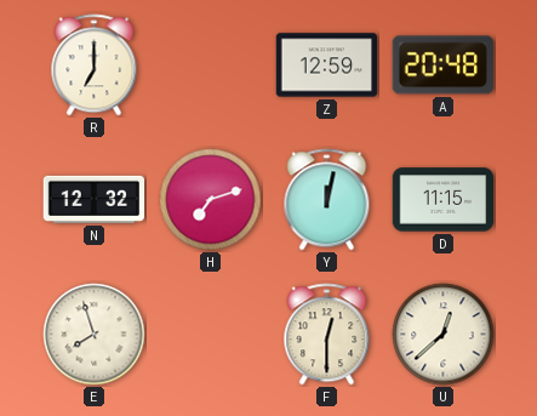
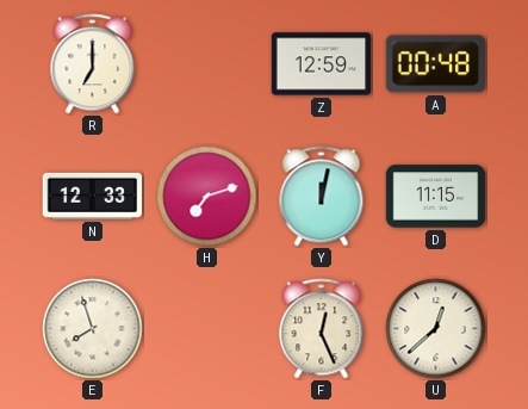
A: 20:48 -> 00:48 (435, 64)
N: 12:32 -> 12:33 (93, 196)
F: 12:30 -> 12:26 (322, 329)
